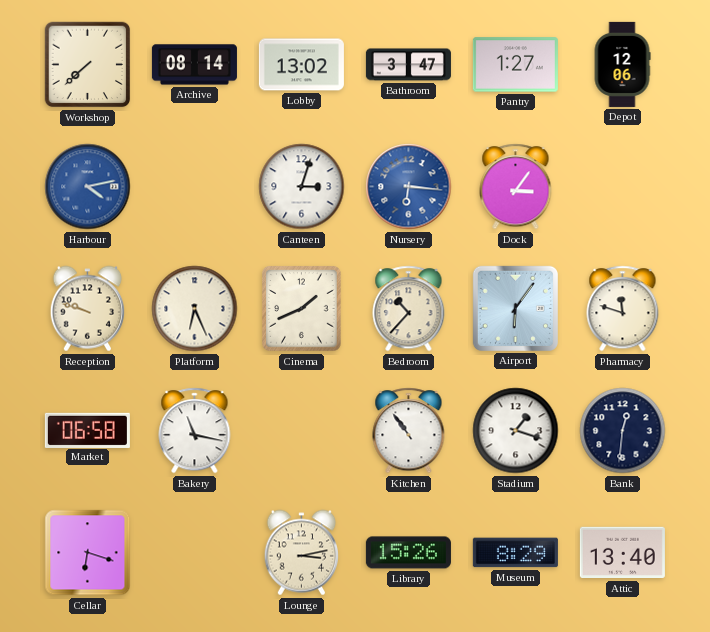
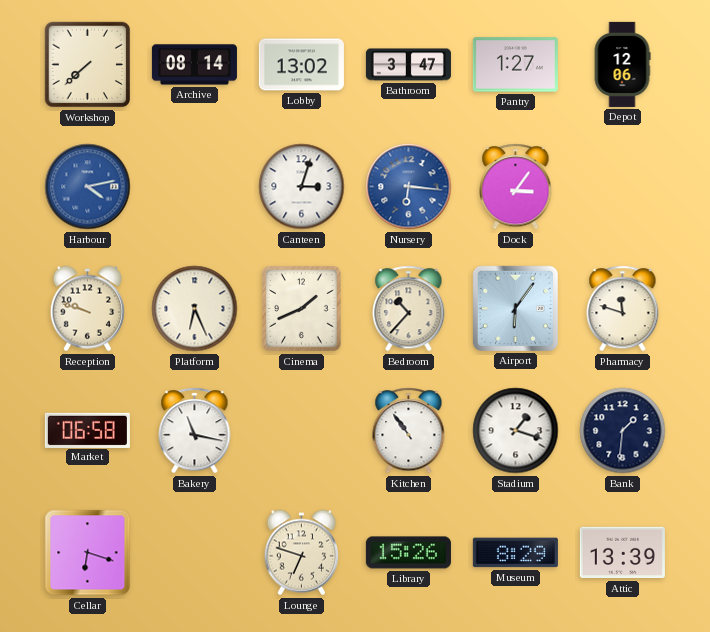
Bank: 12:31 -> 1:31 (623, 431)
Lounge: 3:13 -> 6:48 (302, 553)
Attic: 13:40 -> 13:39 (622, 553)
